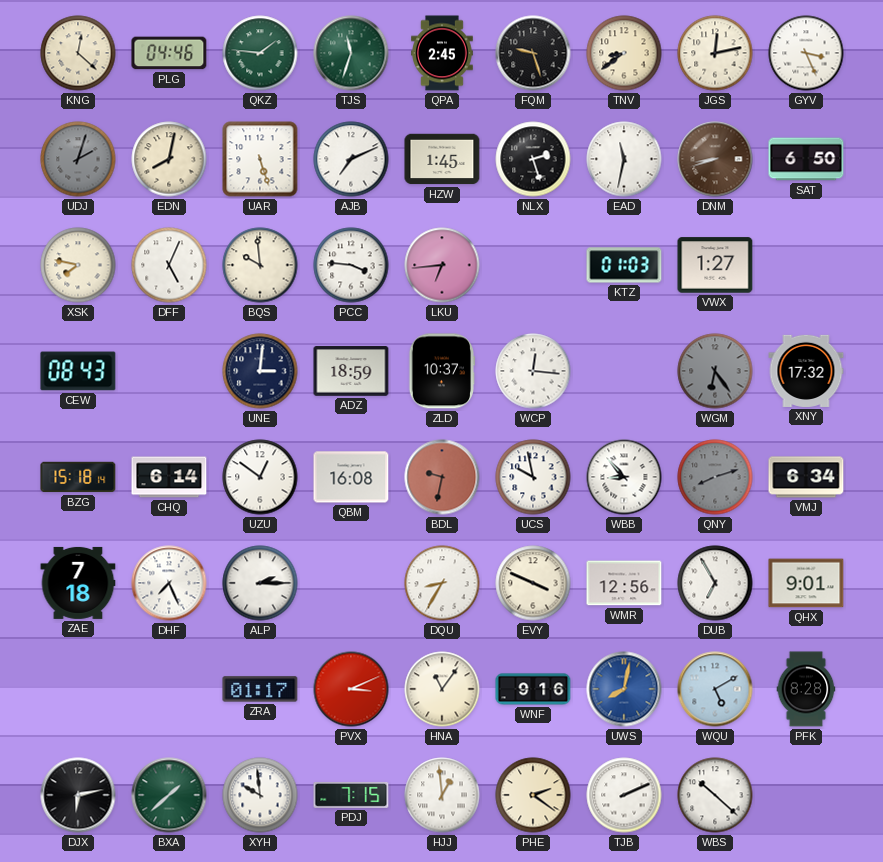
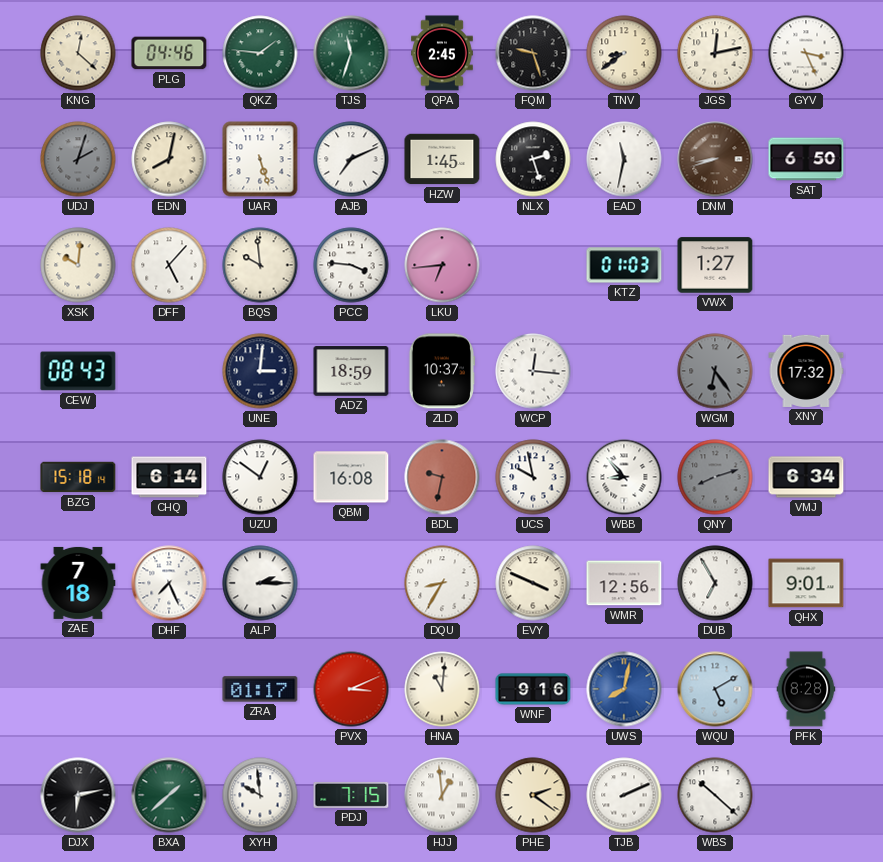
XSK: 7:47 -> 10:01 (78, 265)
DFF: 5:04 -> 5:07 (169, 265)
HNA: 11:06 -> 11:01 (442, 689)
